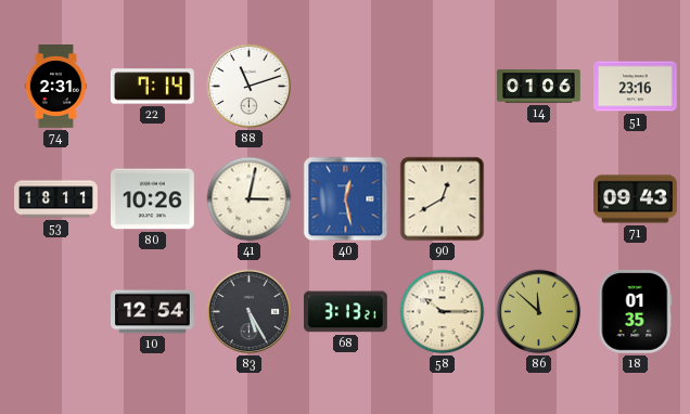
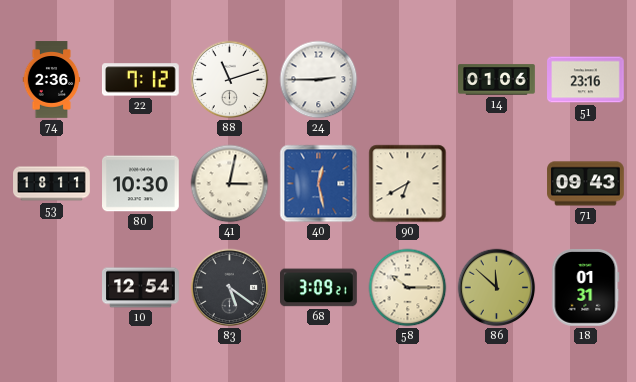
74: 2:31 -> 2:36 (52, 80)
22: 7:14 -> 7:12 (141, 80)
24: none -> 2:45 (319, 80)
80: 10:26 -> 10:30 (141, 184)
90: 12:40 -> 6:40 (408, 184)
83: 5:25 -> 5:21 (230, 288)
68: 3:13 -> 3:09 (319, 288)
18: 01:35 -> 01:31 (586, 288)
